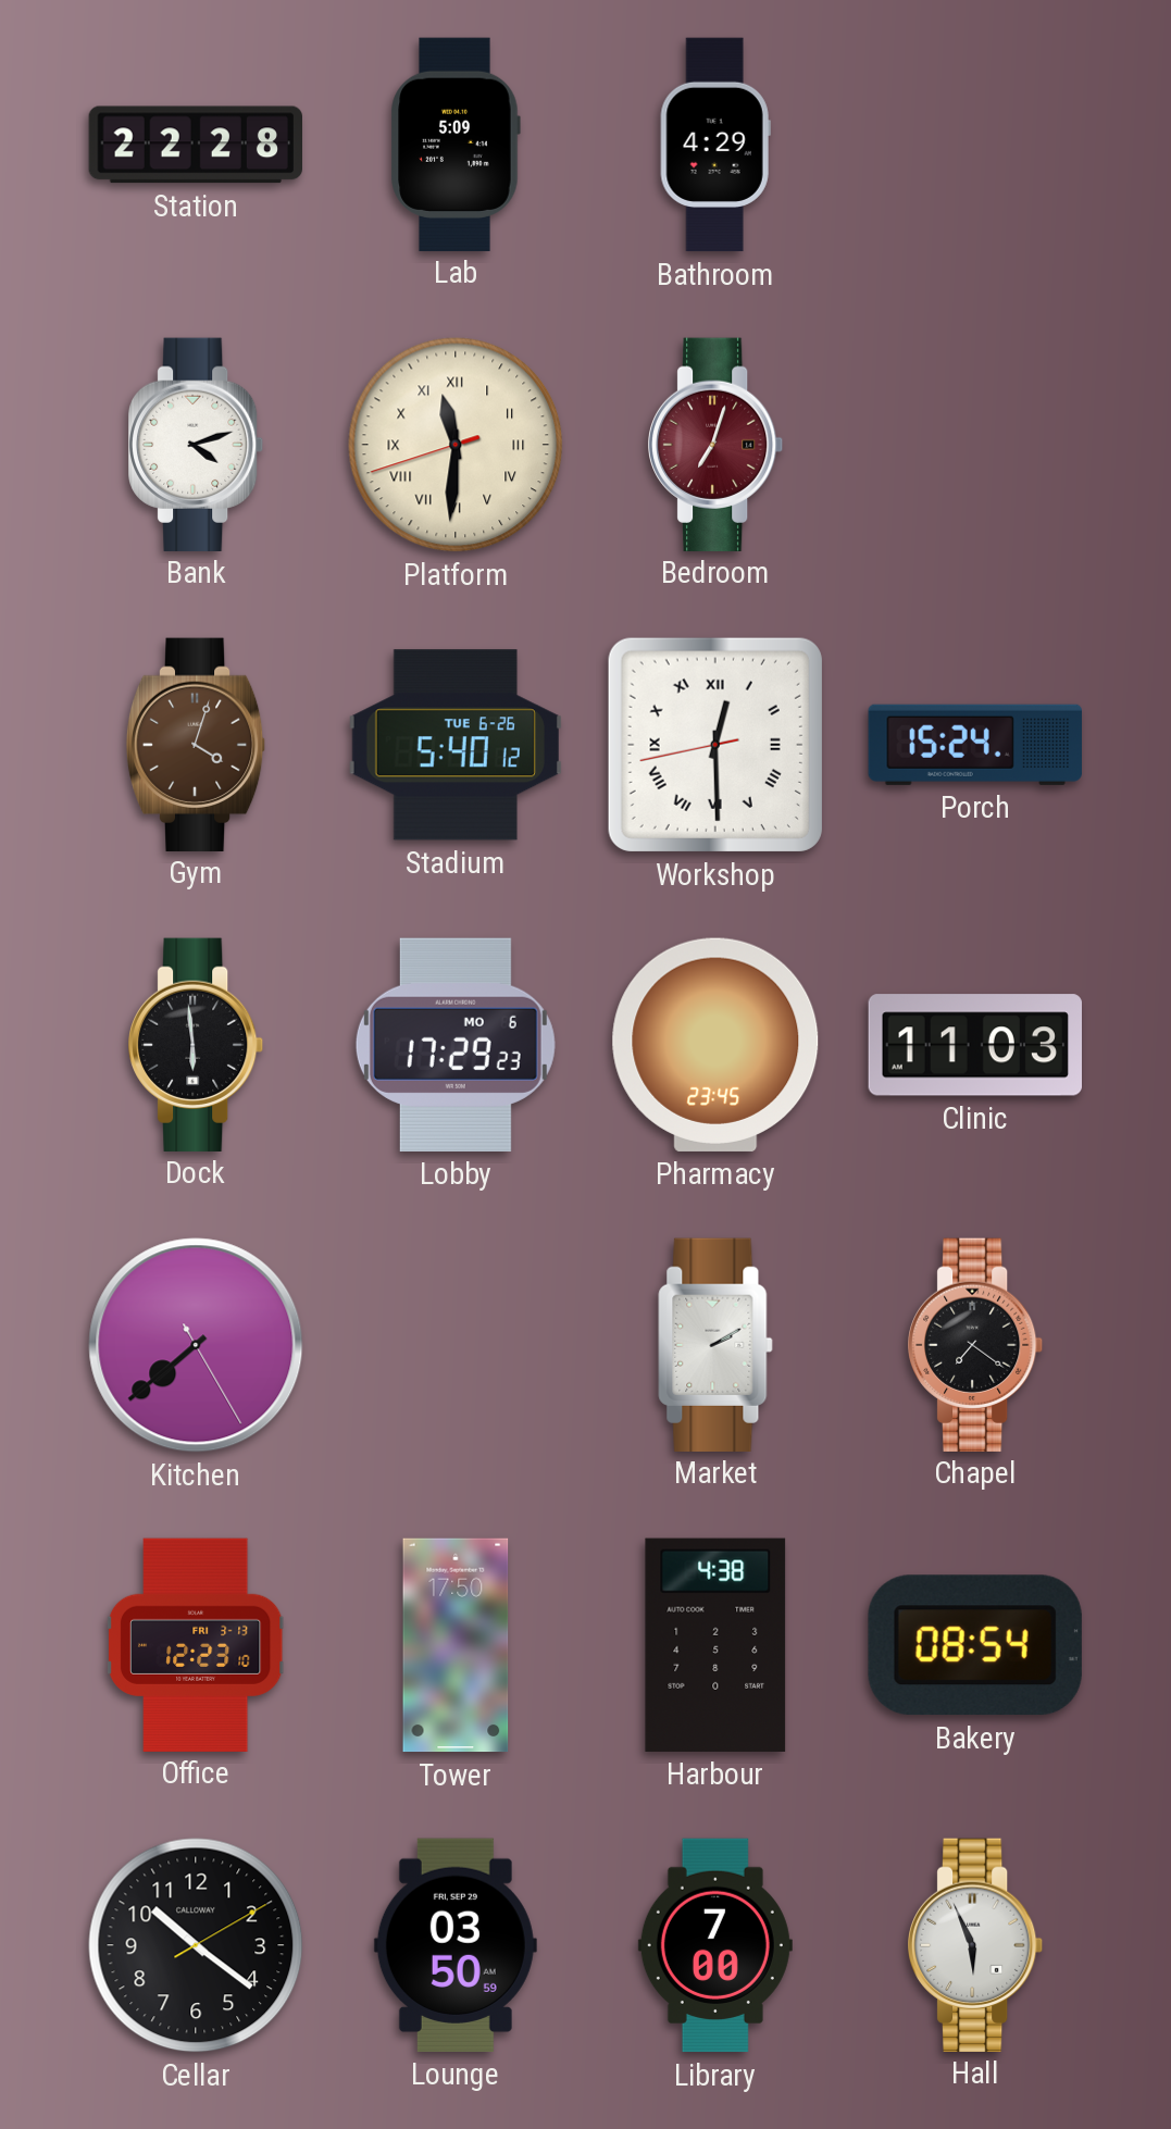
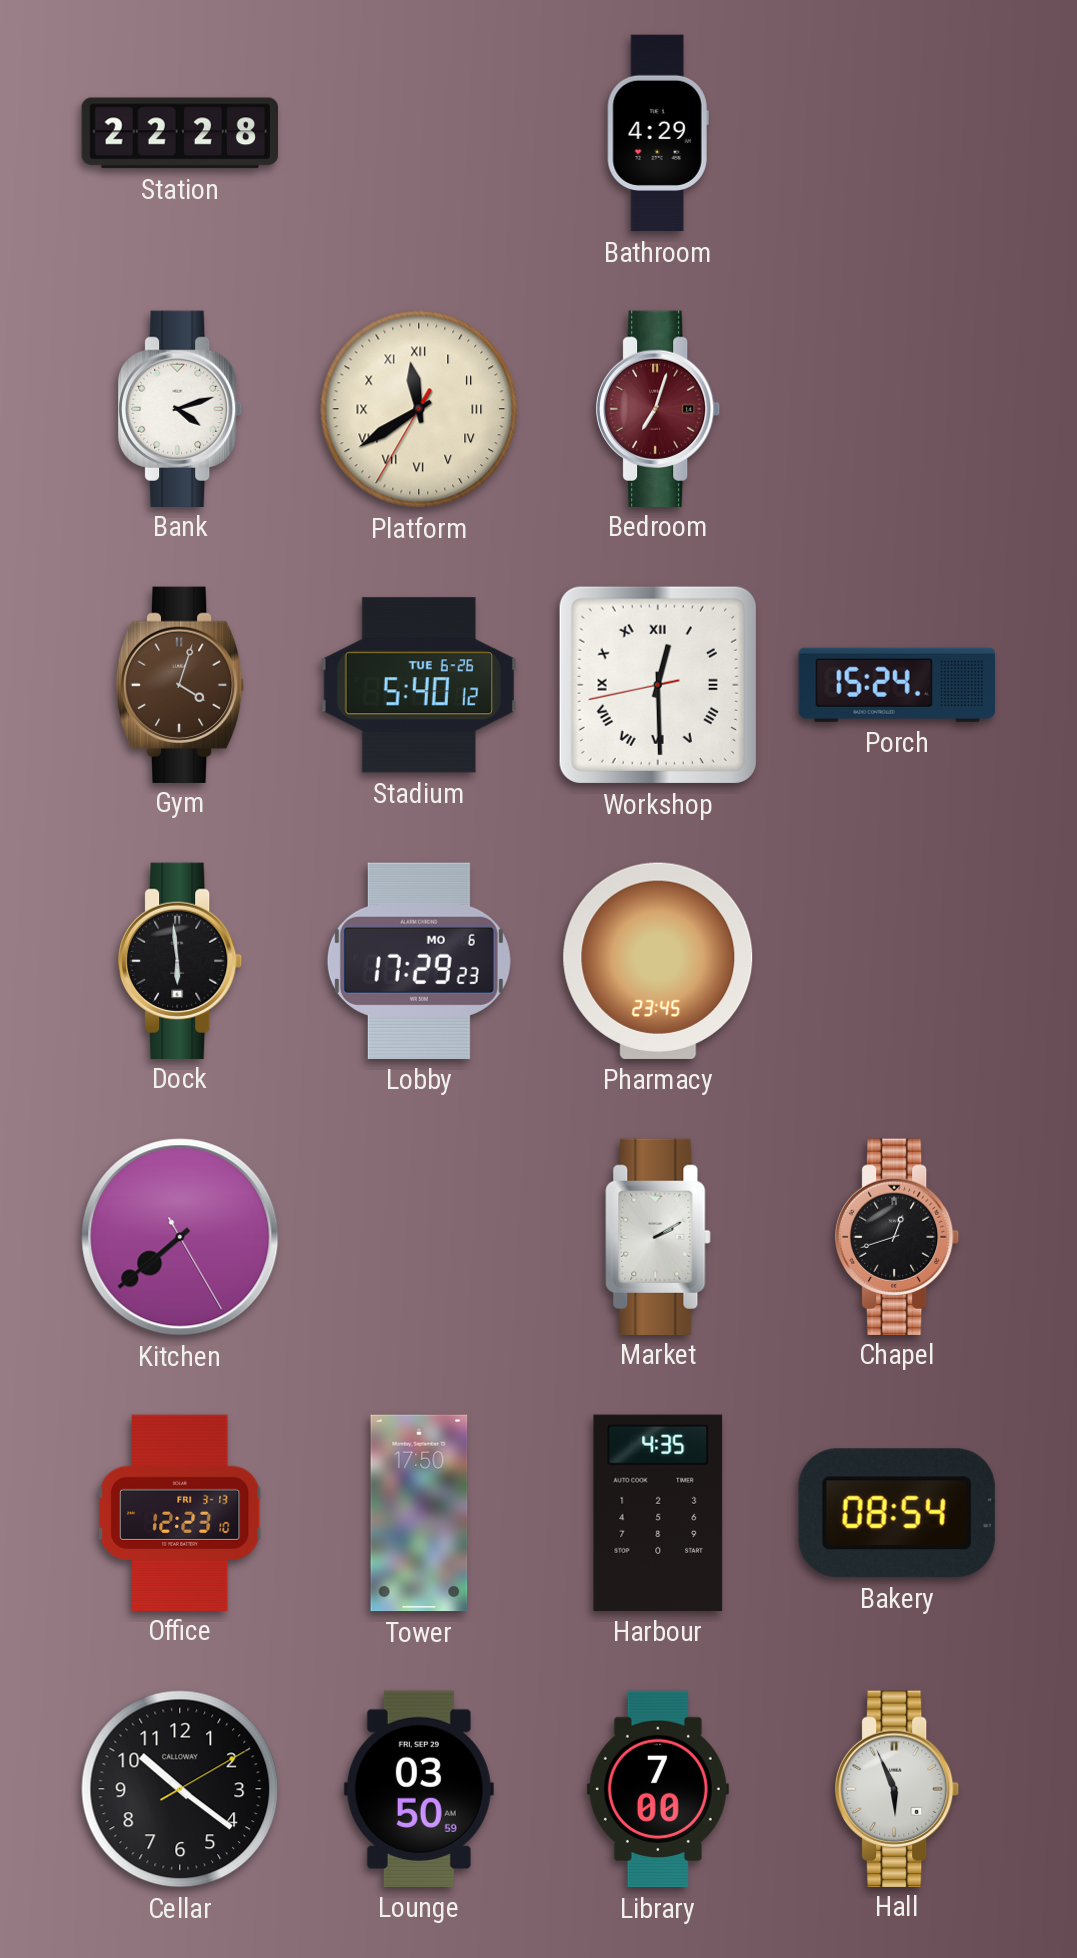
Lab: 5:09 -> none (456, 144)
Platform: 11:30 -> 11:39 (419, 409)
Clinic: 11:03 -> none (974, 1045)
Chapel: 7:21 -> 12:42 (898, 1236)
Harbour: 4:38 -> 4:35 (658, 1513)
